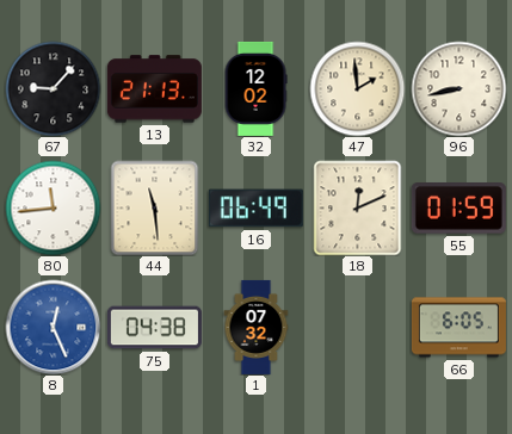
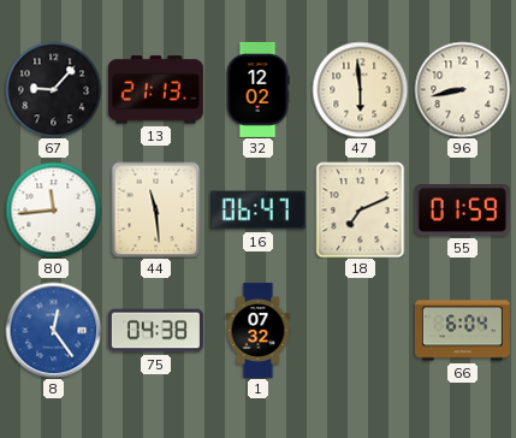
47: 1:59 -> 5:59 (360, 89)
16: 06:49 -> 06:47 (257, 211)
18: 12:11 -> 7:11 (361, 209)
8: 12:26 -> 12:24 (53, 330)
66: 6:05 -> 6:04 (462, 331)
